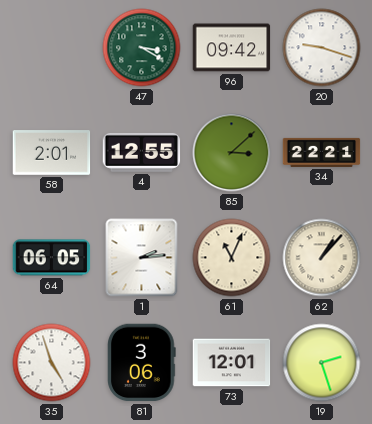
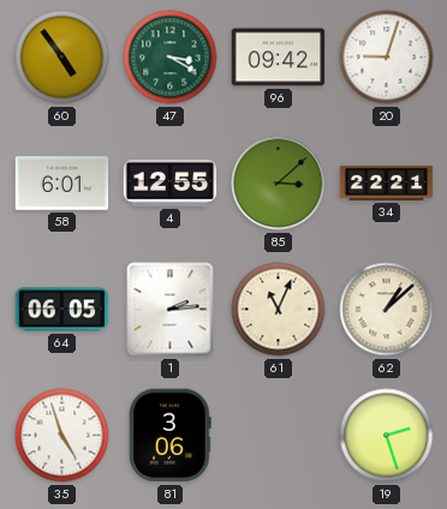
60: none -> 4:54 (62, 58)
20: 9:18 -> 9:03 (387, 58)
58: 2:01 -> 6:01 (62, 184)
62: 1:07 -> 1:08 (387, 310)
73: 12:01 -> none (232, 363)
